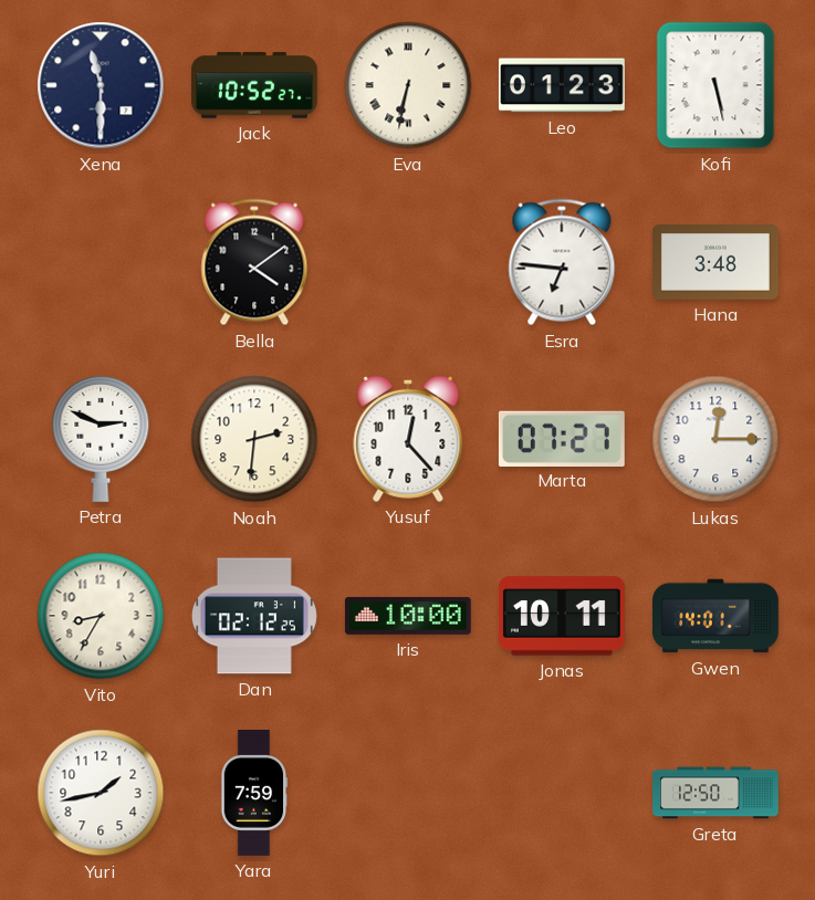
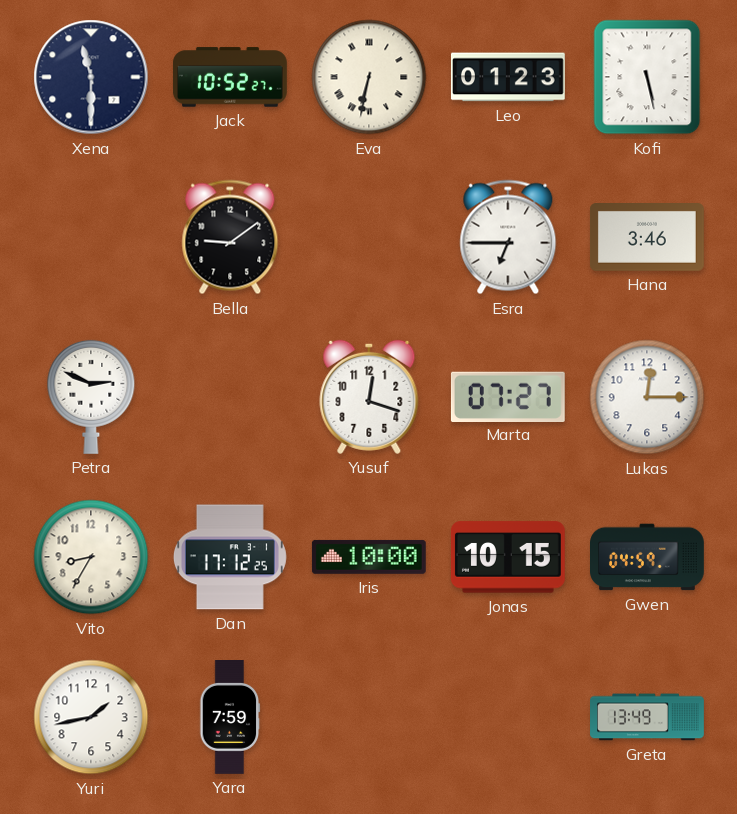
Bella: 4:09 -> 9:09 (230, 237)
Esra: 6:46 -> 6:45 (508, 237)
Hana: 3:48 -> 3:46 (647, 238)
Noah: 2:31 -> none (254, 439)
Yusuf: 12:23 -> 12:18 (369, 397)
Dan: 02:12 -> 17:12 (230, 557)
Jonas: 10:11 -> 10:15 (508, 557)
Gwen: 14:01 -> 04:59 (648, 557)
Greta: 12:50 -> 13:49 (647, 717)
